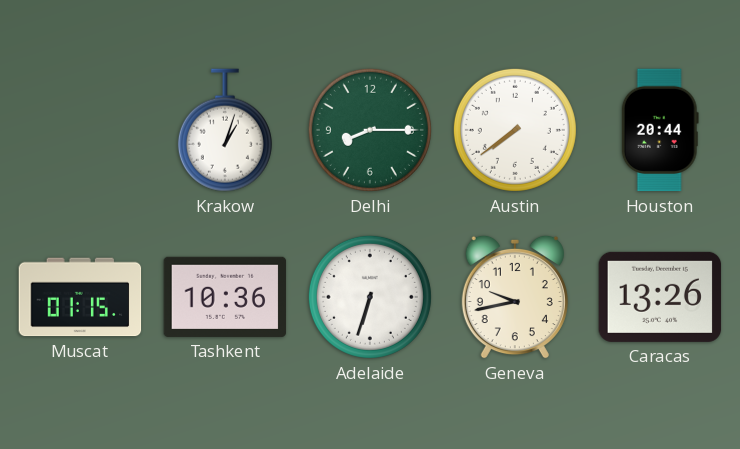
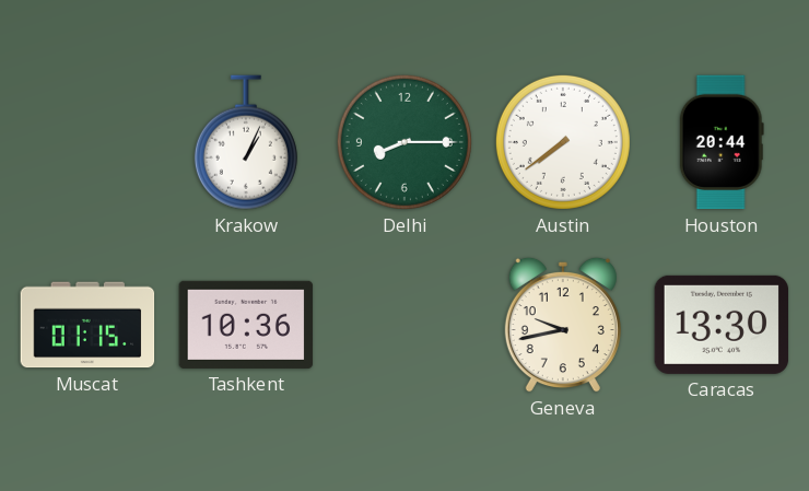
Krakow: 1:03 -> 1:04 (246, 142)
Adelaide: 6:33 -> none (370, 297)
Caracas: 13:26 -> 13:30 (722, 325)
